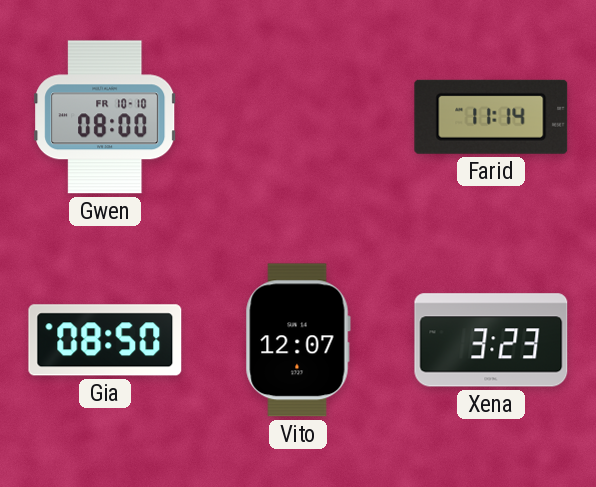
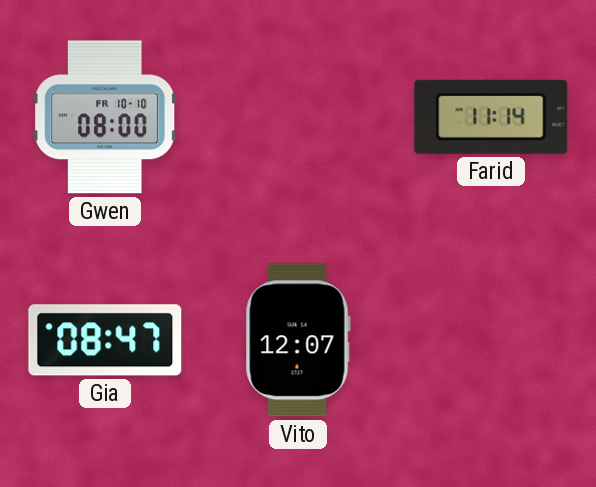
Gia: 08:50 -> 08:47 (105, 340)
Xena: 3:23 -> none (491, 340)
